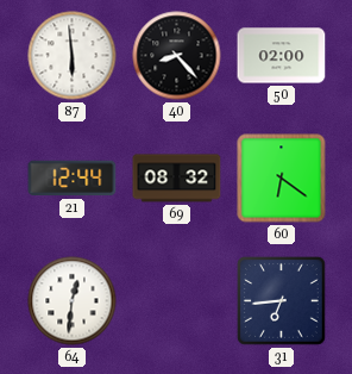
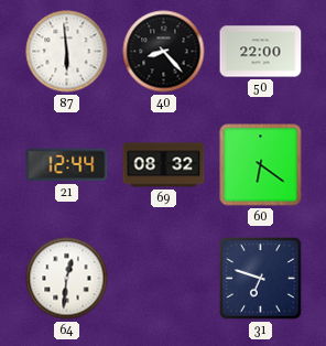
50: 02:00 -> 22:00 (261, 52)
31: 6:44 -> 6:48 (261, 279)
